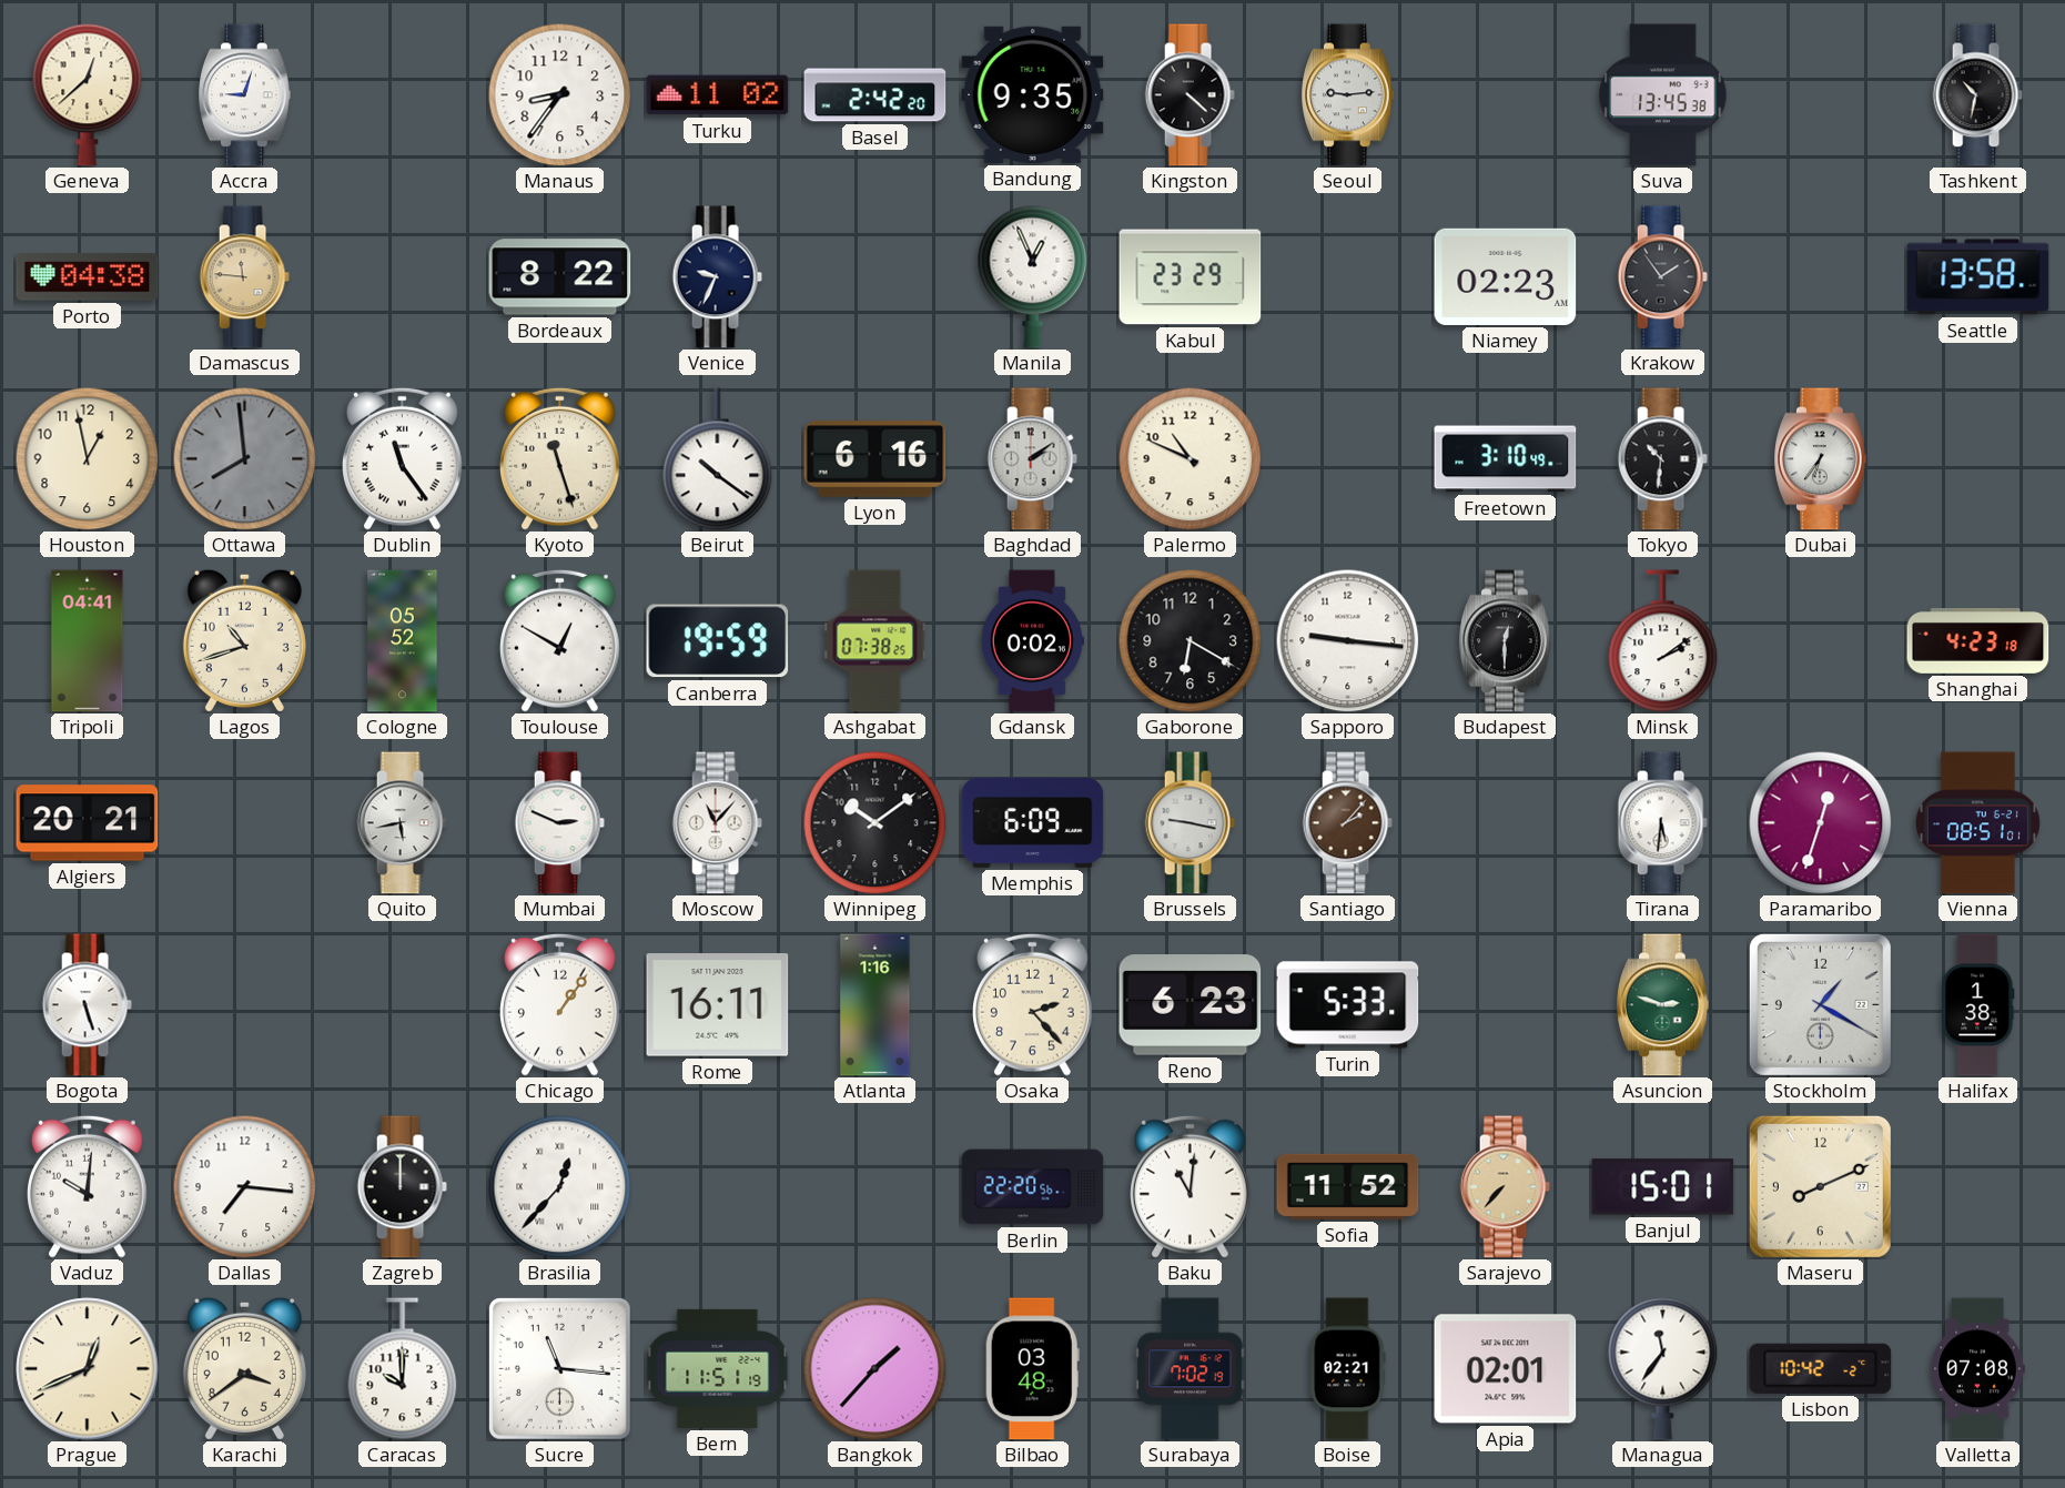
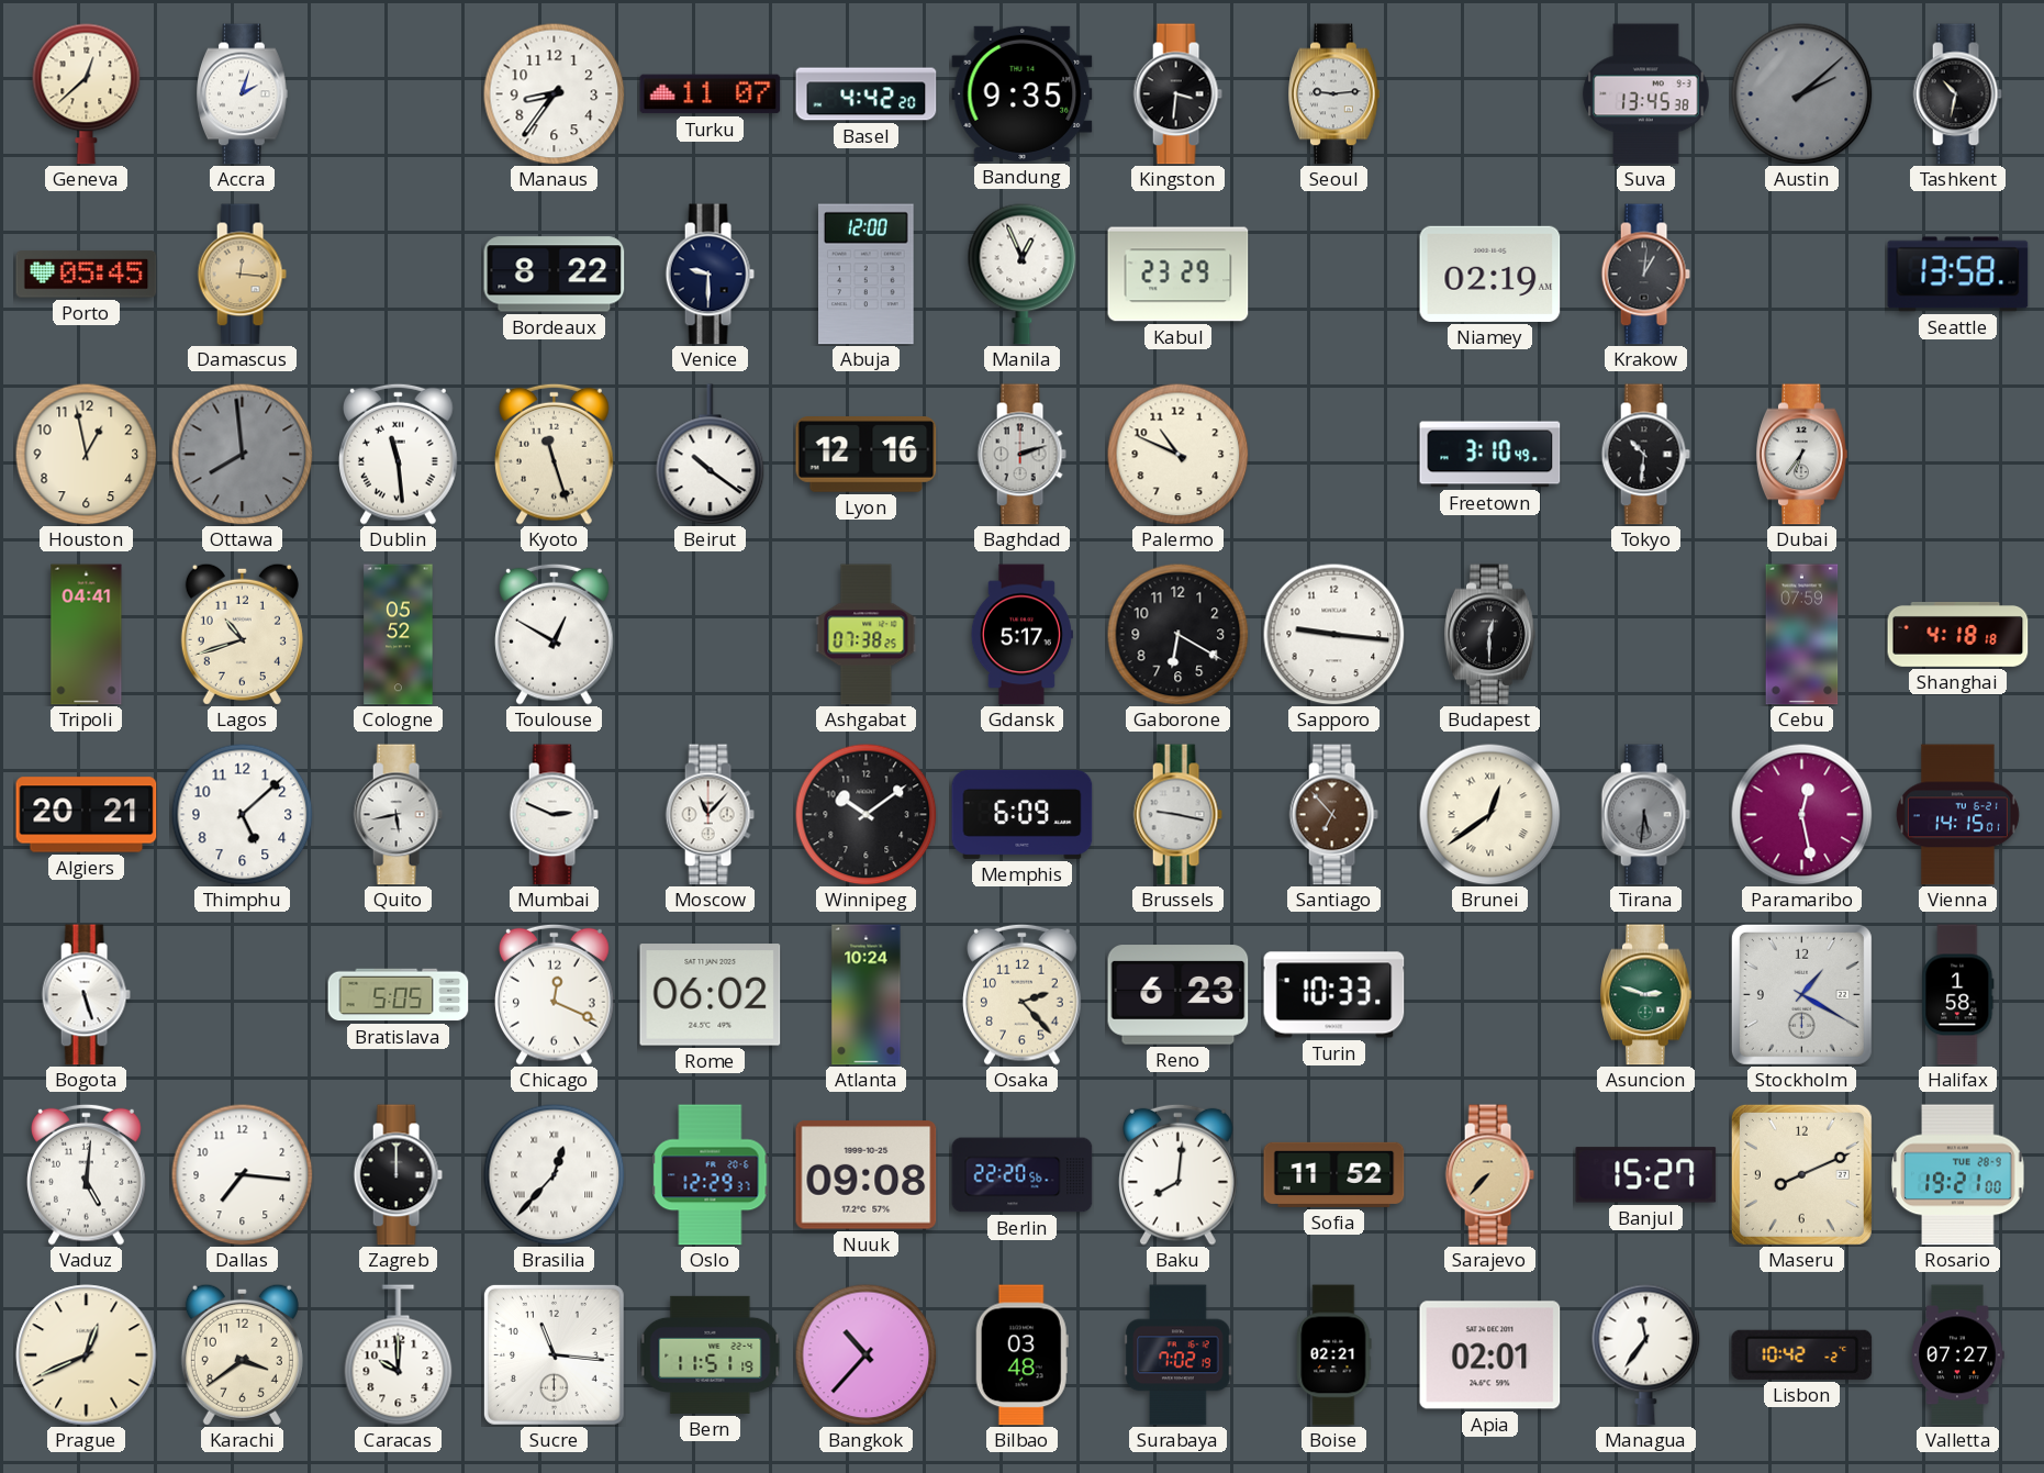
Accra: 9:03 -> 2:03 (243, 94)
Turku: 11:02 -> 11:07 (711, 94)
Basel: 2:42 -> 4:42 (867, 94)
Kingston: 4:22 -> 3:31 (1177, 94)
Austin: none -> 2:08 (1801, 93)
Porto: 04:38 -> 05:45 (87, 275)
Damascus: 11:46 -> 12:16 (242, 275)
Venice: 9:34 -> 9:30 (710, 275)
Abuja: none -> 12:00 (867, 275)
Niamey: 02:23 -> 02:19 (1490, 274)
Krakow: 1:54 -> 1:01 (1645, 275)
Dublin: 11:24 -> 11:29 (399, 454)
Lyon: 6:16 -> 12:16 (867, 455)
Baghdad: 2:09 -> 2:12 (1021, 455)
Canberra: 19:59 -> none (718, 641)
Gdansk: 0:02 -> 5:17 (1021, 635)
Minsk: 2:09 -> none (1663, 641)
Cebu: none -> 07:59 (1802, 635)
Shanghai: 4:23 -> 4:18 (1958, 634)
Thimphu: none -> 5:08 (242, 814)
Santiago: 2:07 -> 6:53 (1333, 815)
Brunei: none -> 12:39 (1489, 814)
Tirana dial: white -> grey (1645, 815)
Paramaribo: 12:33 -> 12:28 (1801, 814)
Vienna: 08:51 -> 14:15 (1957, 815)
Bratislava: none -> 5:05 (399, 995)
Chicago: 1:06 -> 12:19 (555, 994)
Rome: 16:11 -> 06:02 (711, 995)
Atlanta: 1:16 -> 10:24 (867, 995)
Turin: 5:33 -> 10:33 (1334, 995)
Halifax: 1:38 -> 1:58 (1958, 995)
Vaduz: 10:01 -> 5:01 (87, 1174)
Oslo: none -> 12:29 (711, 1175)
Nuuk: none -> 09:08 (867, 1175)
Baku: 11:01 -> 8:01 (1179, 1174)
Banjul: 15:01 -> 15:27 (1646, 1175)
Rosario: none -> 19:21 (1958, 1175)
Bangkok: 1:37 -> 10:37 (865, 1354)
Valletta: 07:08 -> 07:27 (1957, 1355)
